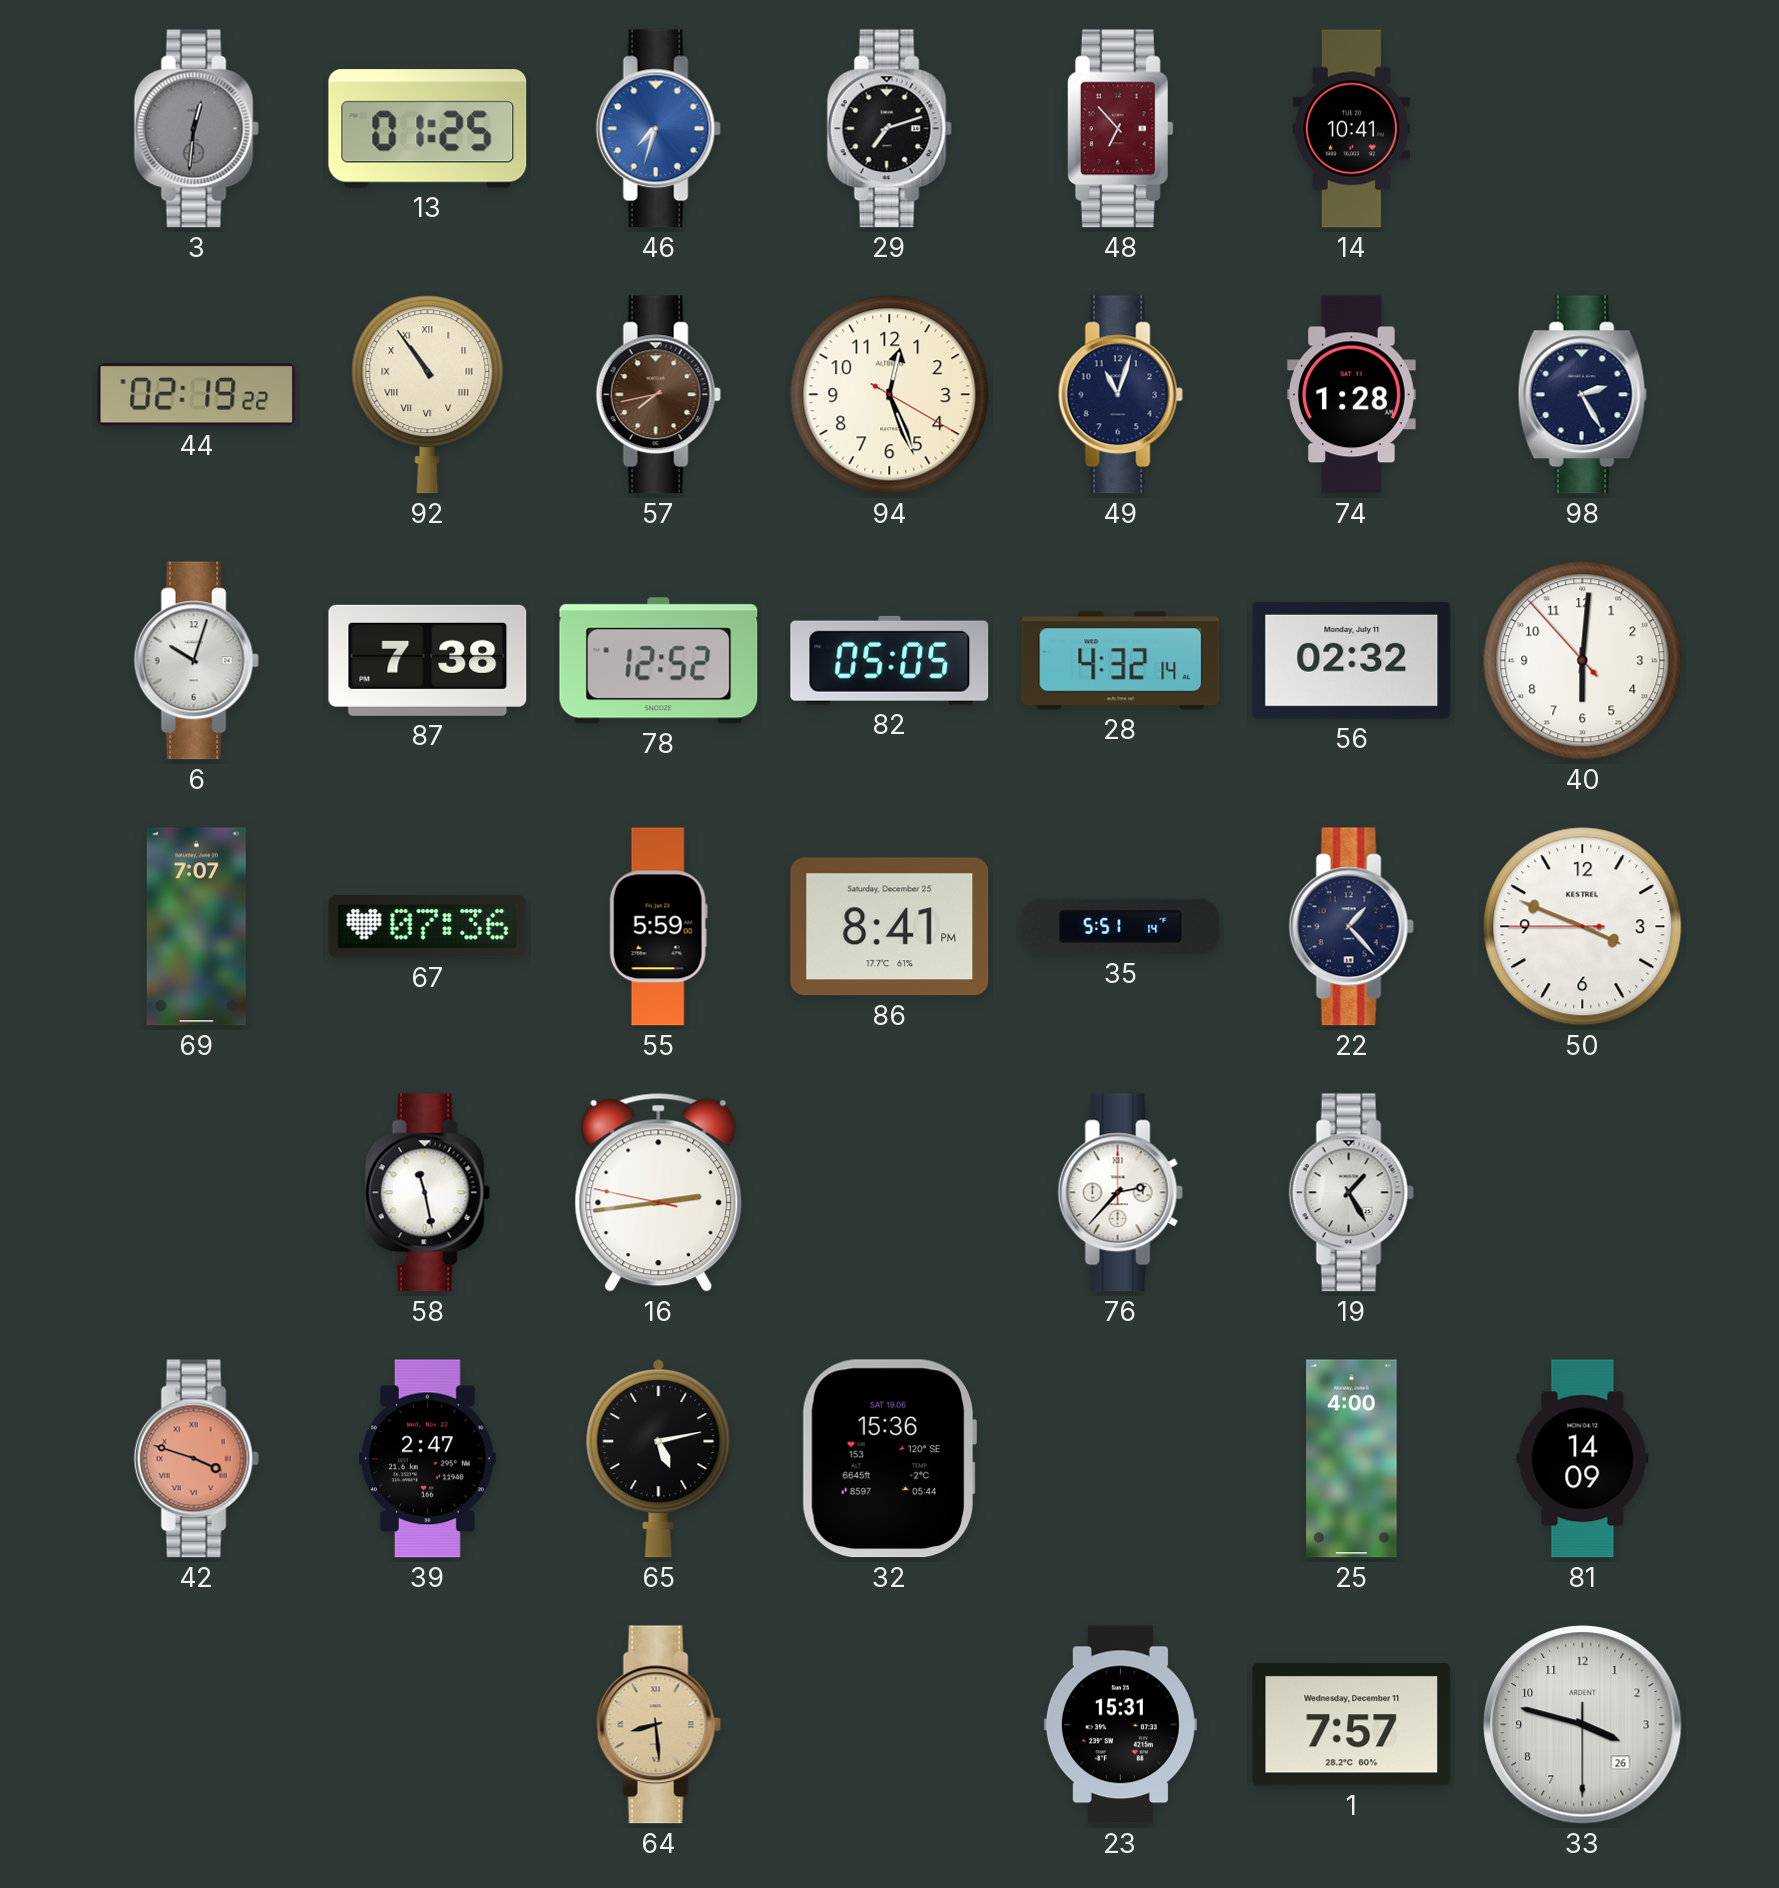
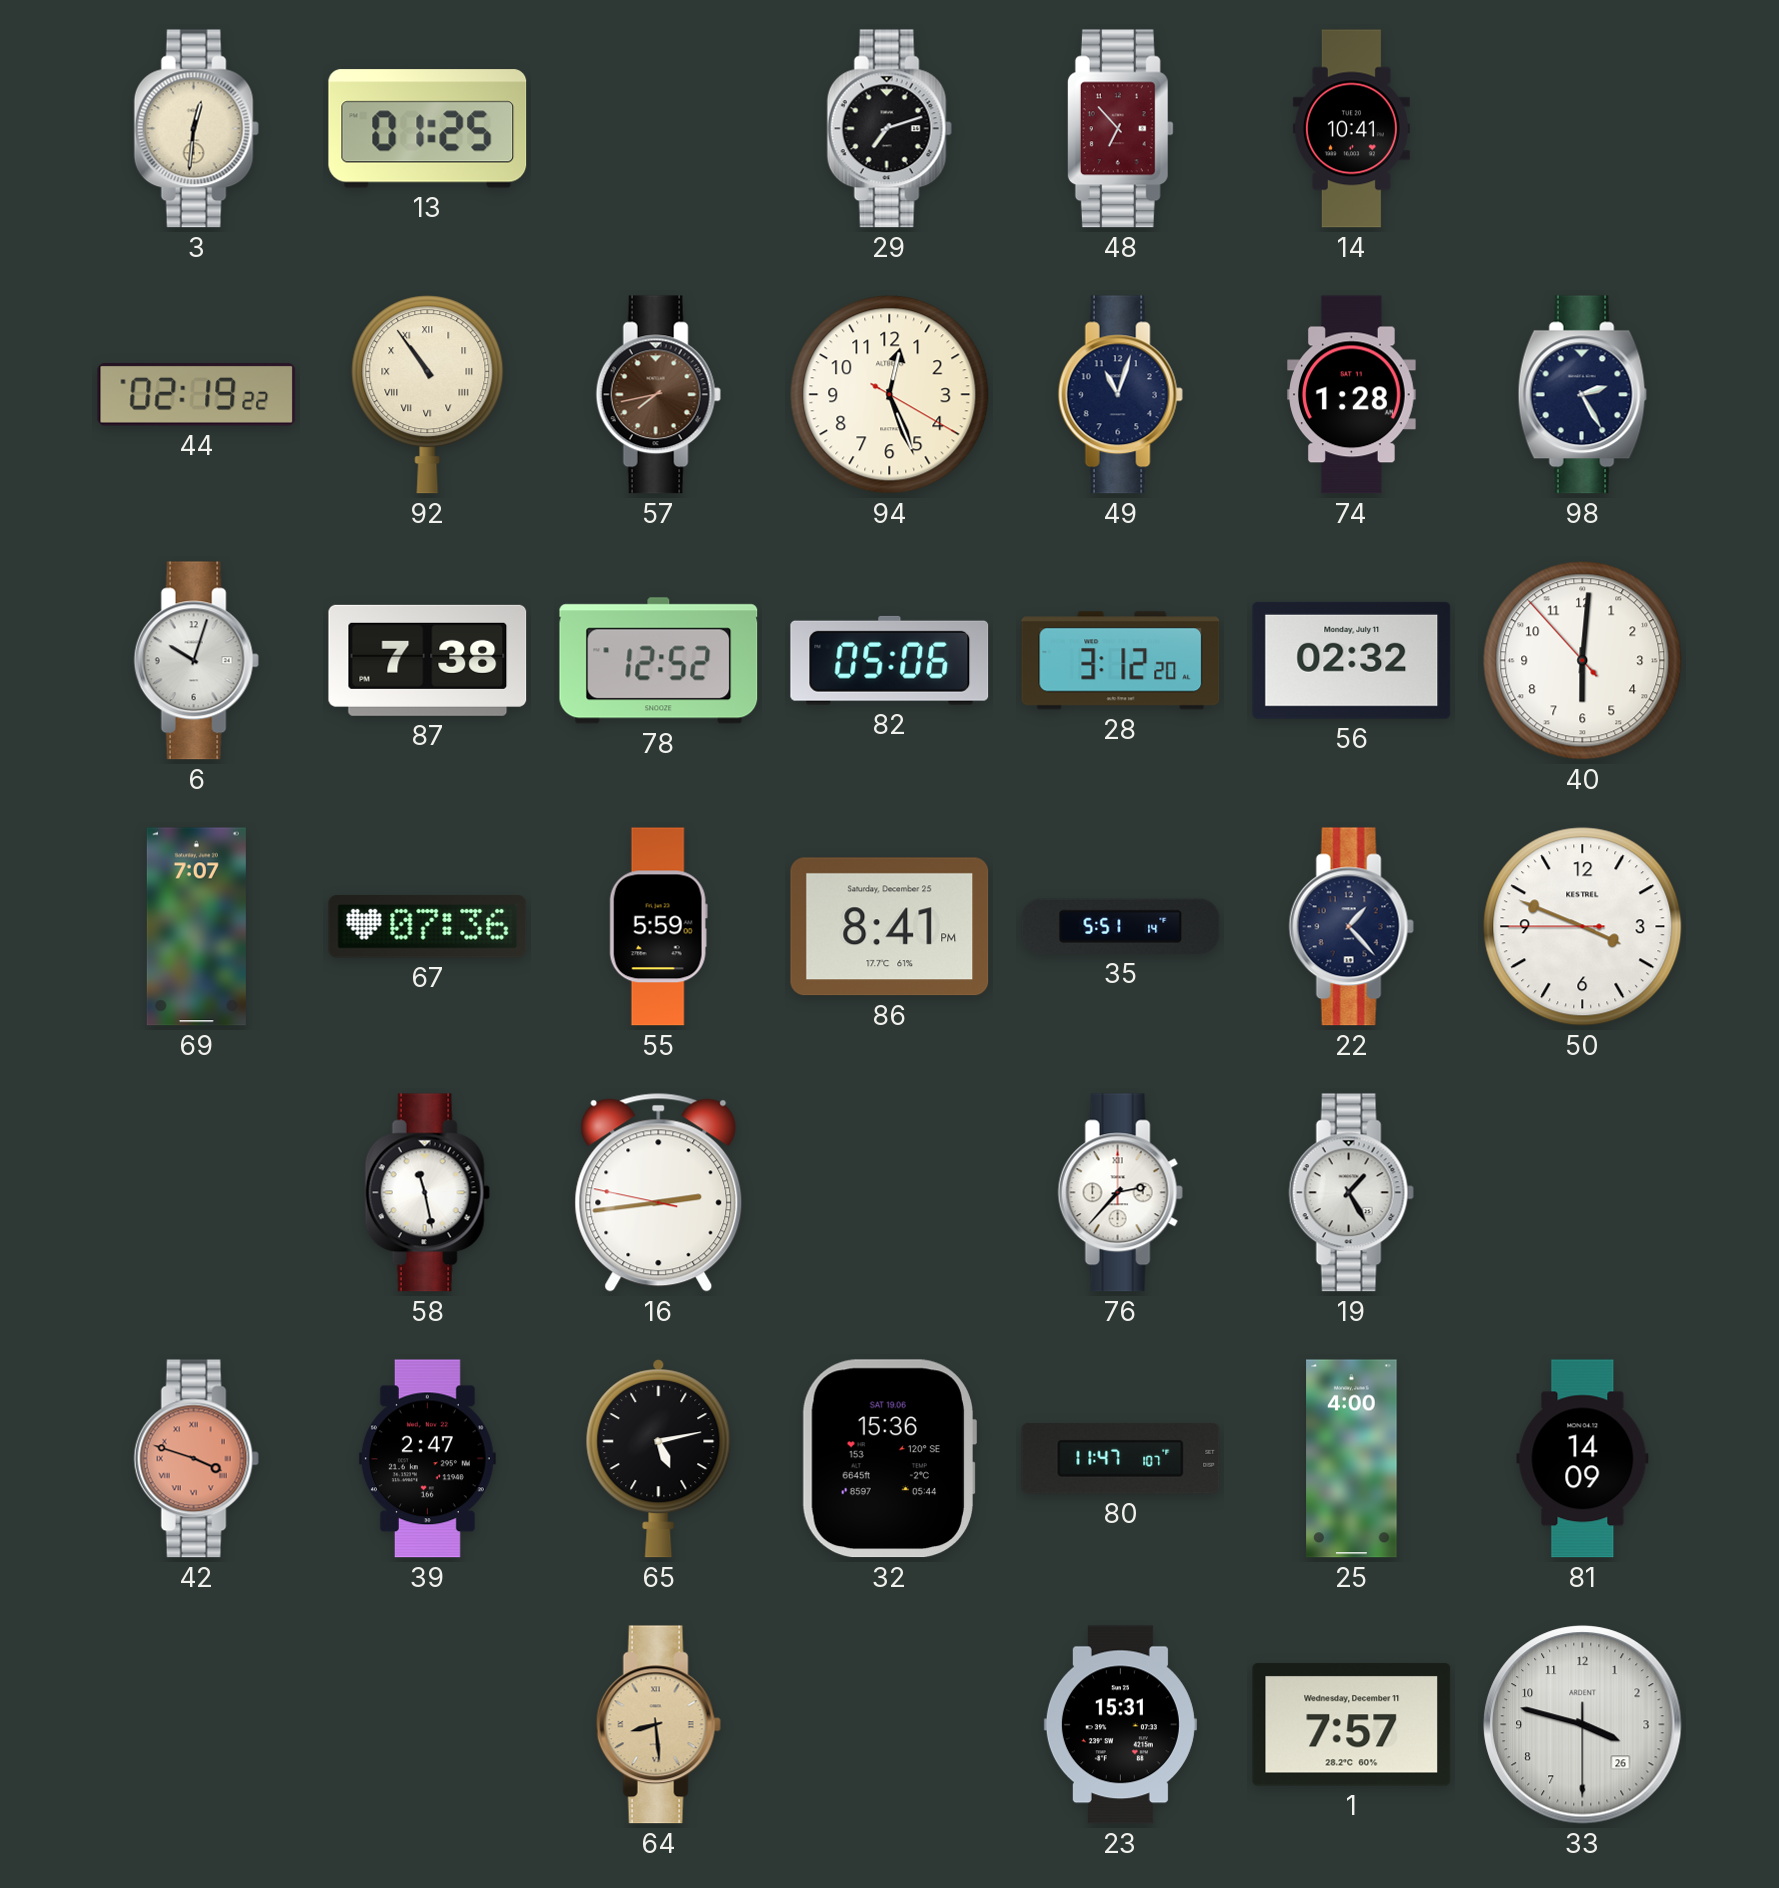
3 dial: grey -> cream (196, 129)
46: 7:33 -> none (658, 129)
82: 05:05 -> 05:06 (890, 660)
28: 4:32 -> 3:12 (1121, 661)
80: none -> 11:47 (1121, 1458)
